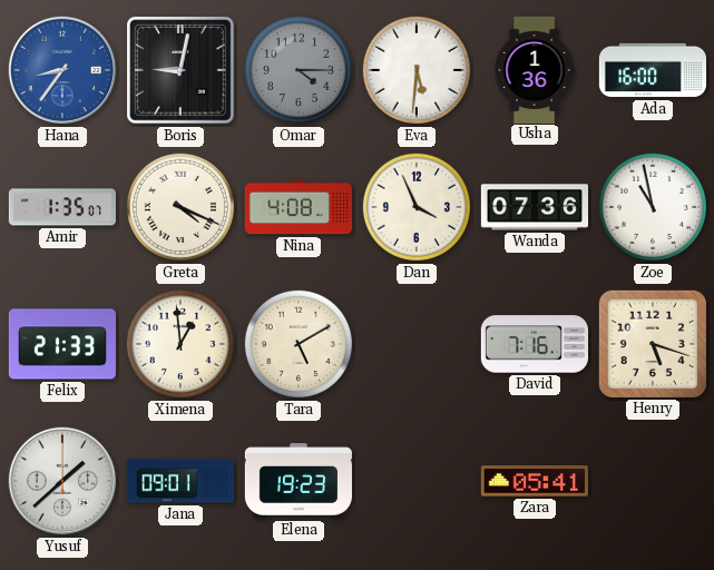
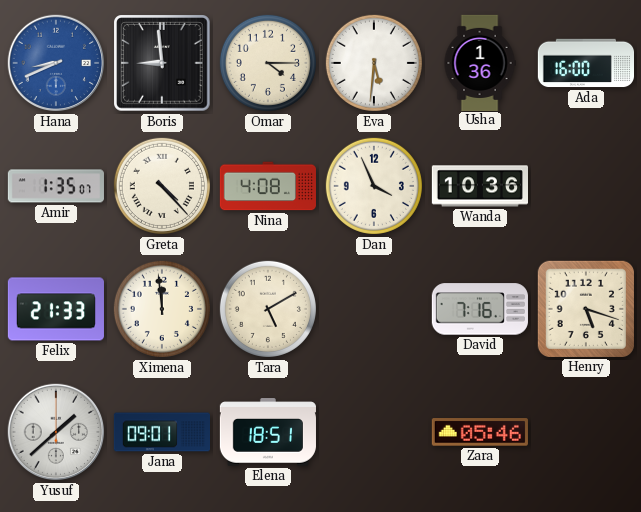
Hana: 8:36 -> 8:41 (56, 63)
Boris: 9:02 -> 8:59 (162, 63)
Omar dial: grey -> cream (268, 63)
Greta: 4:19 -> 4:23 (162, 186)
Wanda: 07:36 -> 10:36 (479, 186)
Zoe: 10:58 -> none (653, 207)
Ximena: 12:59 -> 11:59 (162, 309)
Elena: 19:23 -> 18:51 (268, 432)
Zara: 05:41 -> 05:46 (480, 432)
